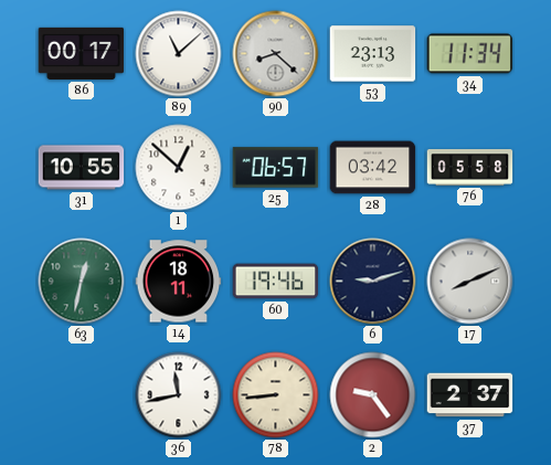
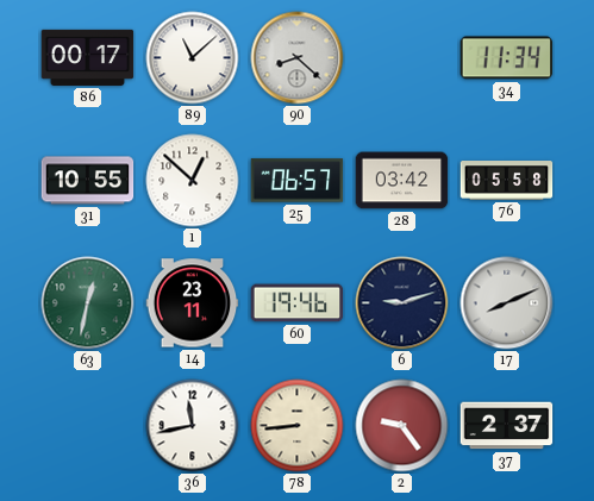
53: 23:13 -> none (373, 54)
14: 18:11 -> 23:11 (193, 303)
